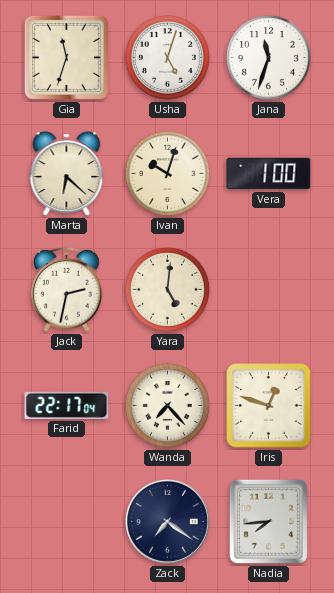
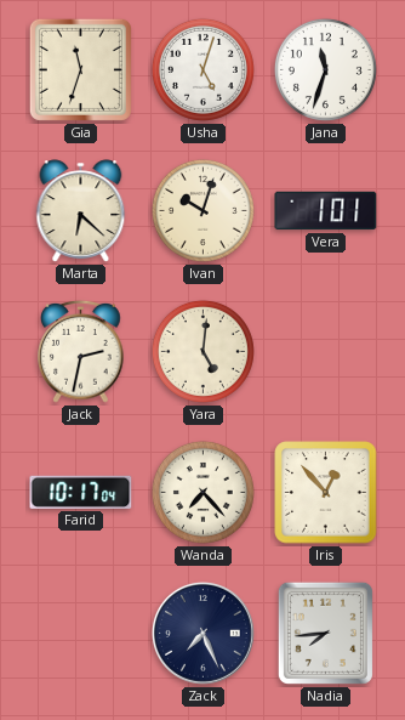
Vera: 1:00 -> 1:01 (326, 211)
Farid: 22:17 -> 10:17 (81, 492)
Iris: 12:48 -> 12:53 (326, 493)
Zack: 7:21 -> 7:26 (204, 634)
